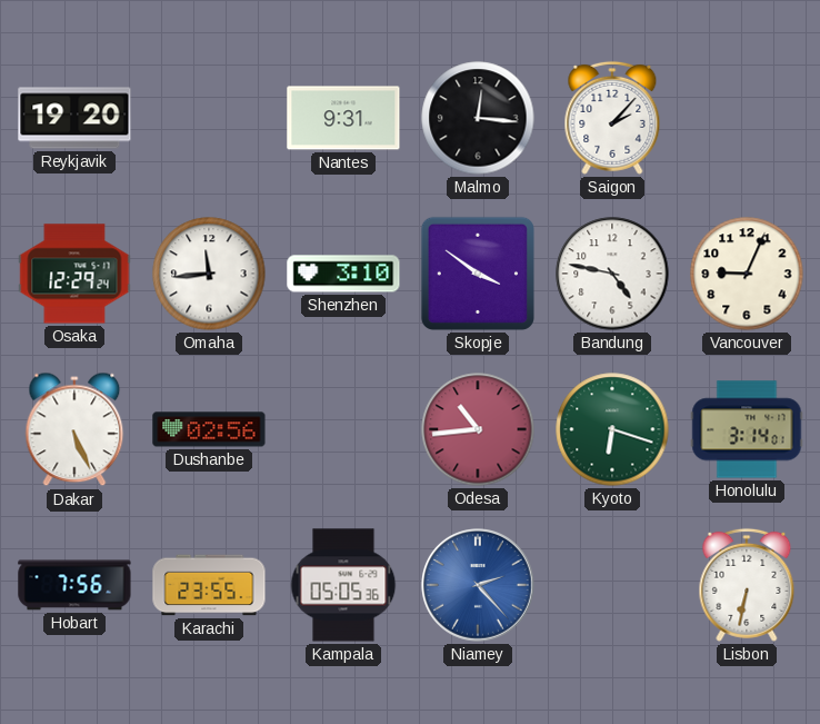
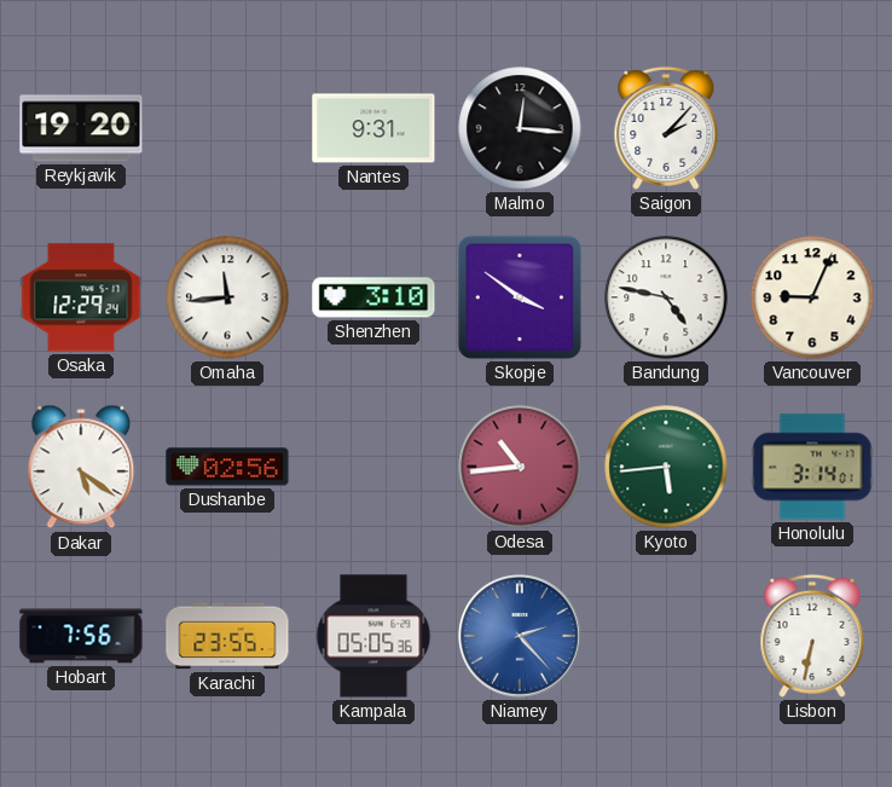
Dakar: 5:26 -> 5:21 (81, 467)
Kyoto: 6:18 -> 5:44 (666, 467)
